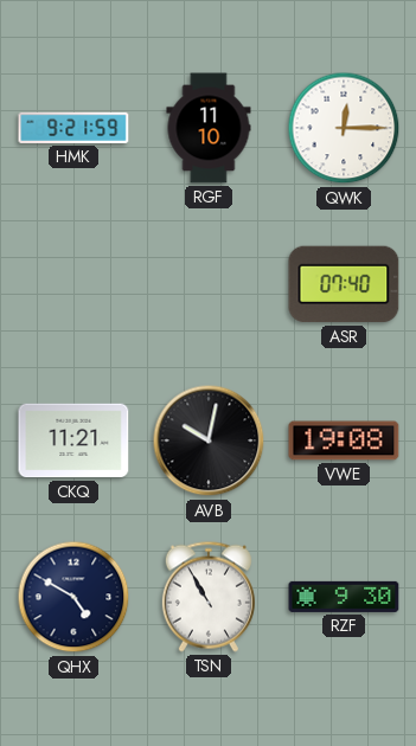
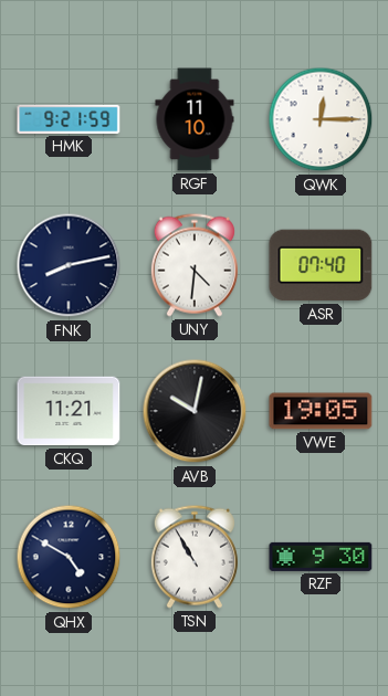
FNK: none -> 8:13 (69, 265)
UNY: none -> 4:31 (195, 265)
VWE: 19:08 -> 19:05 (321, 411)
